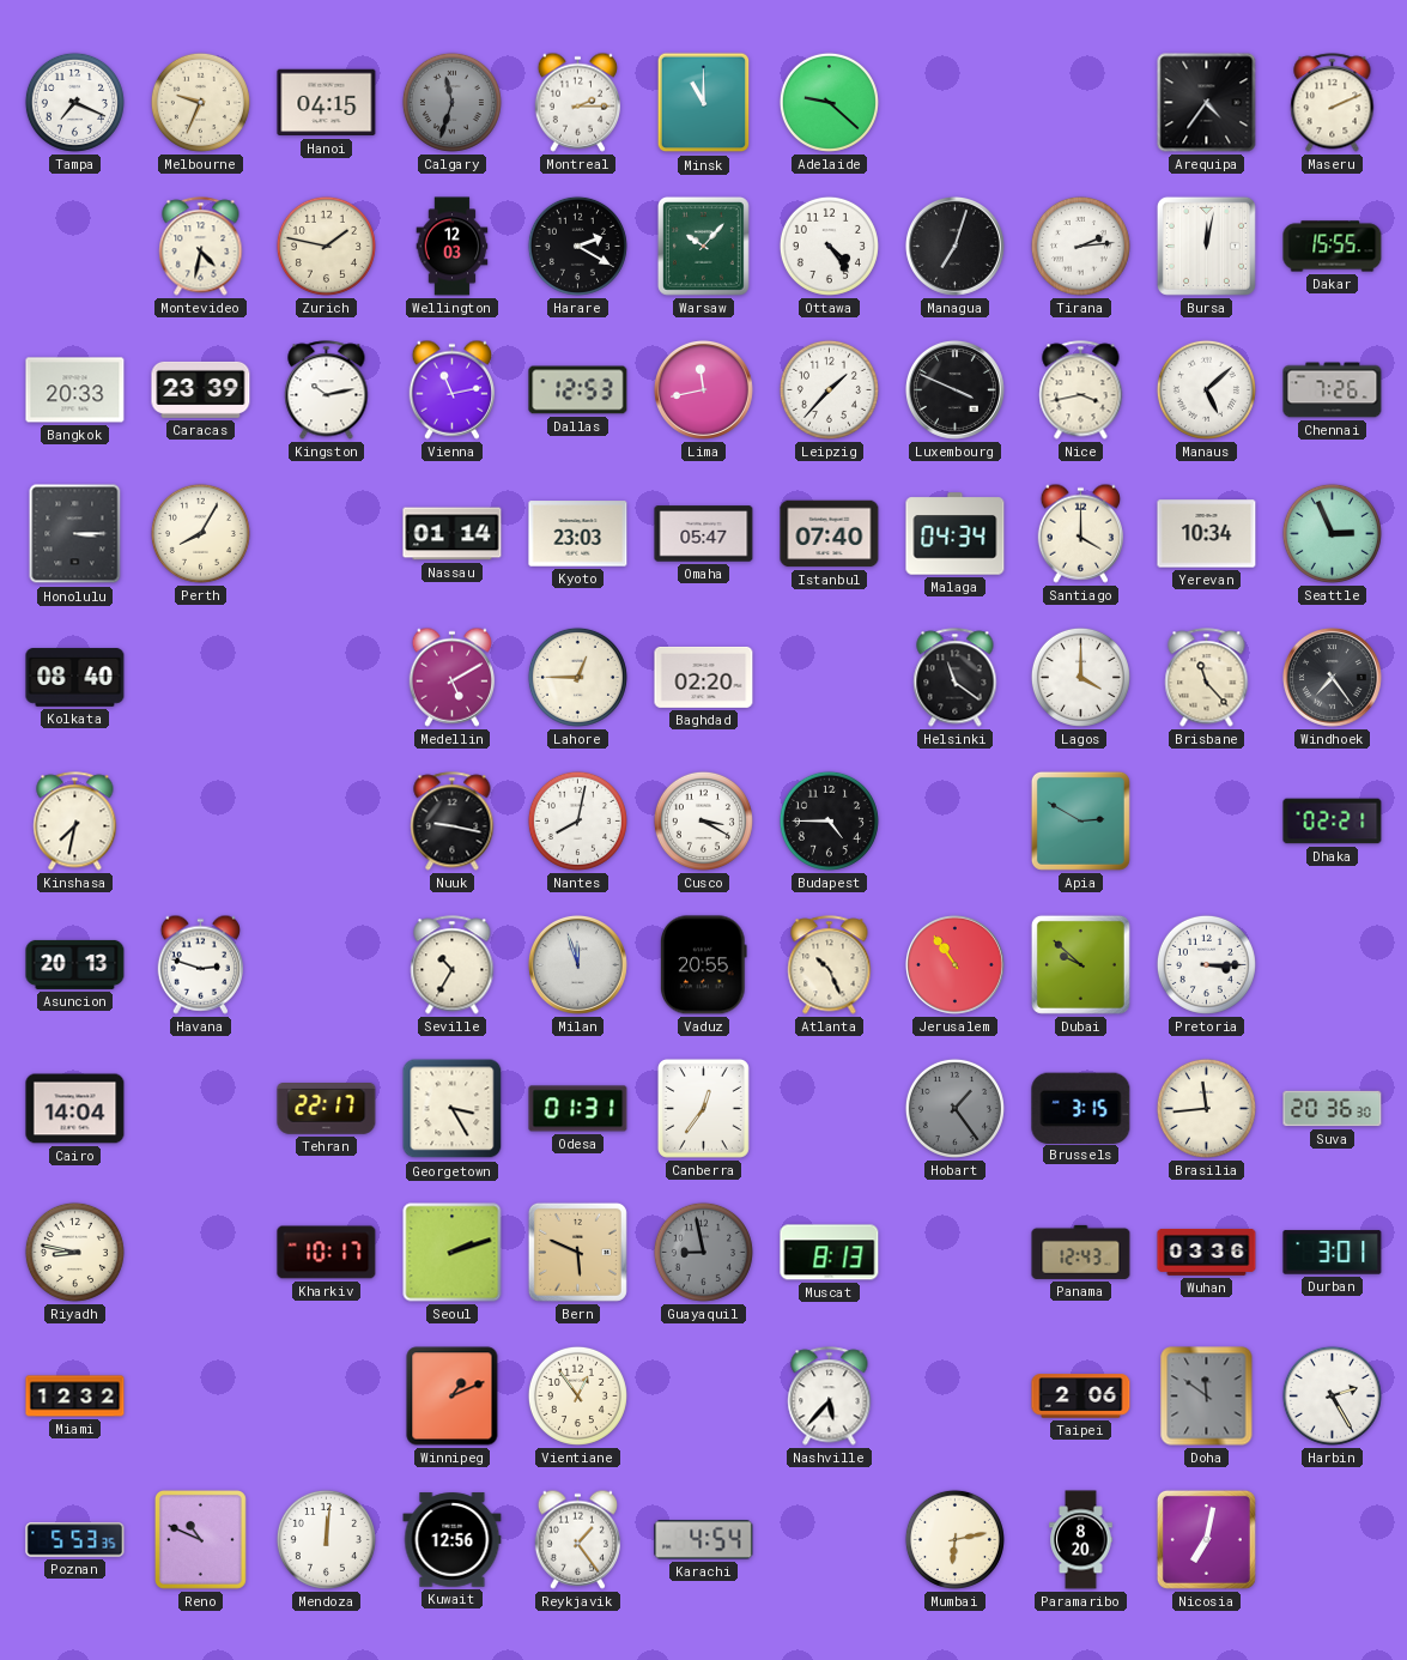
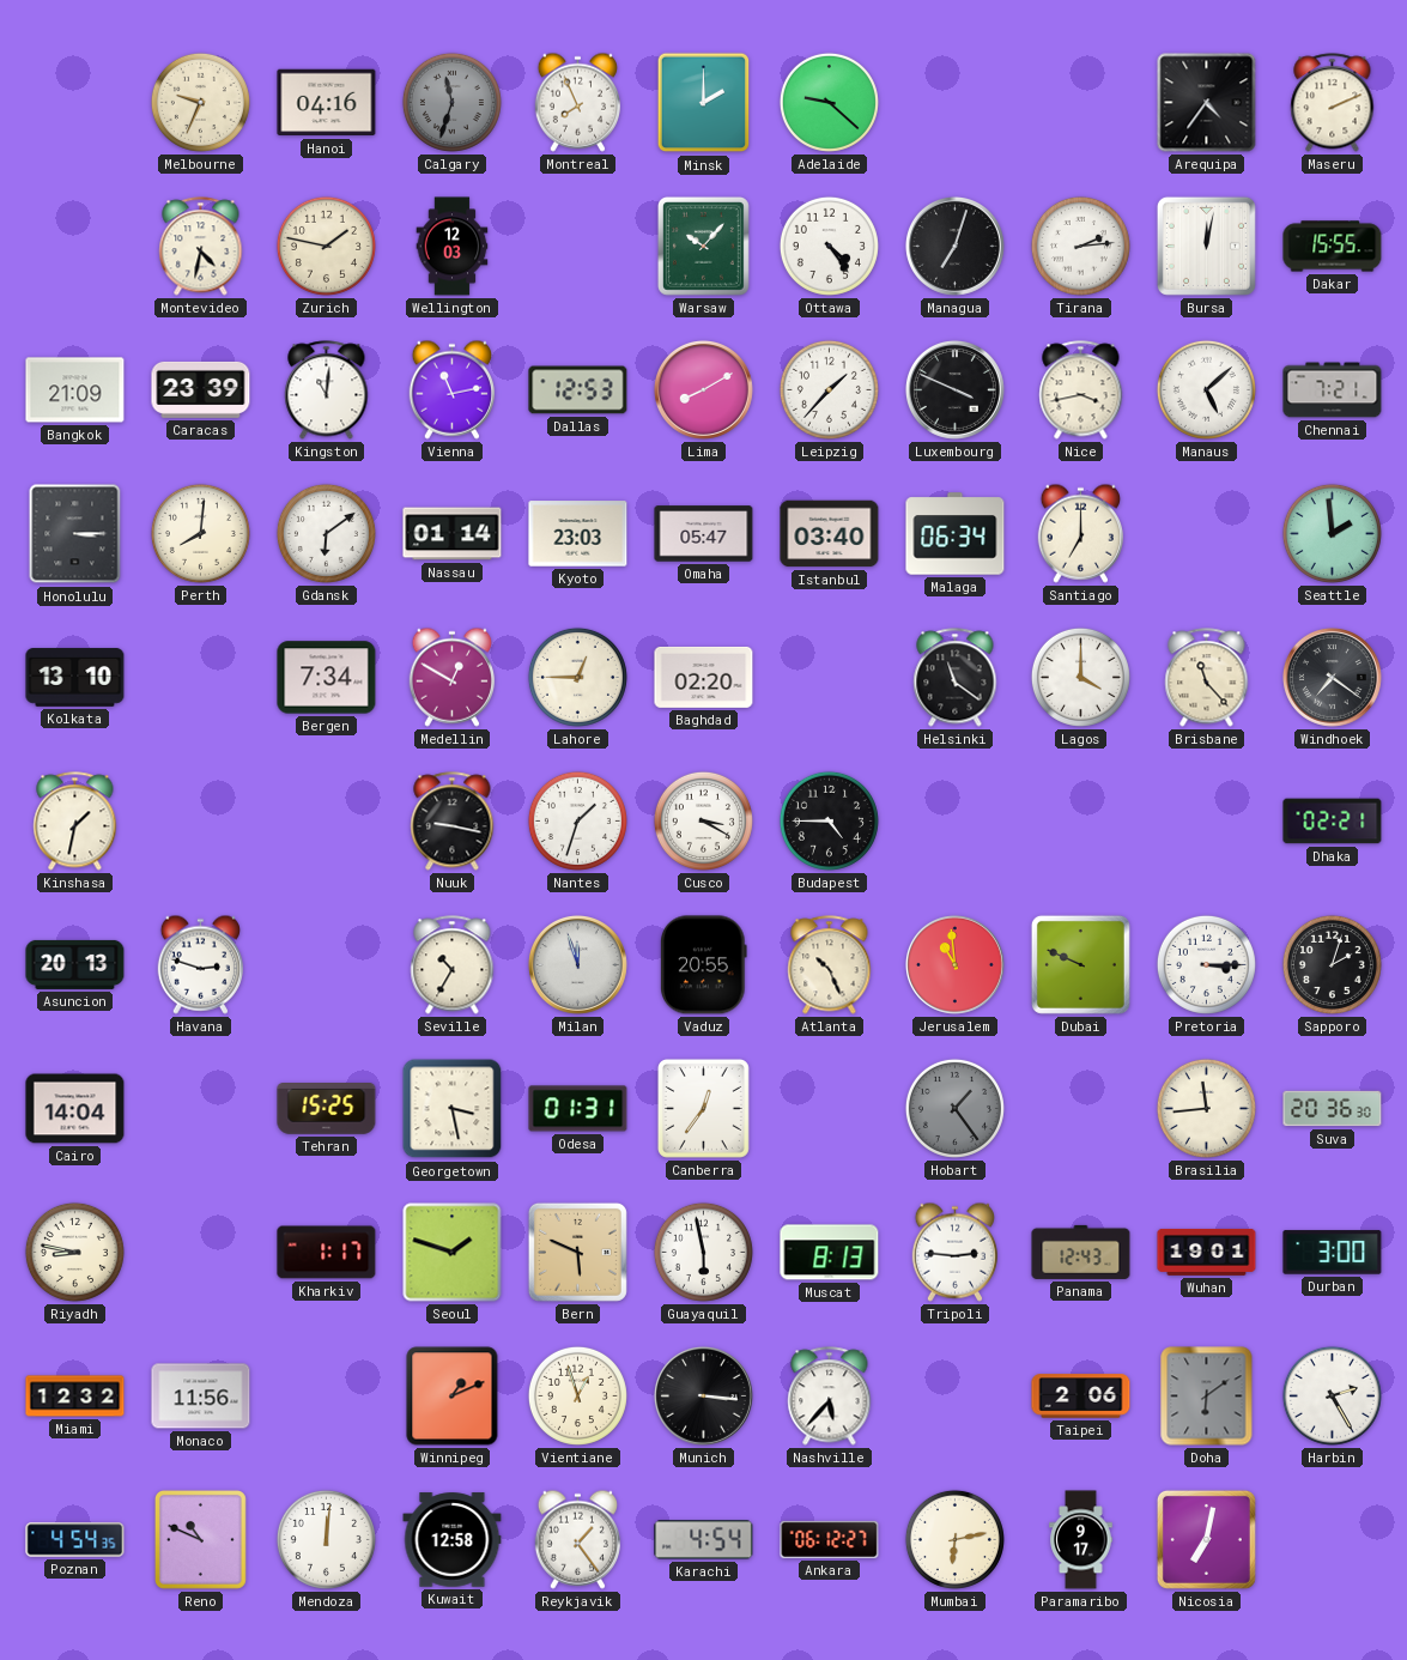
Tampa: 7:19 -> none (74, 102)
Hanoi: 04:15 -> 04:16 (327, 103)
Montreal: 2:15 -> 7:56 (577, 102)
Minsk: 11:00 -> 2:00 (704, 103)
Harare: 2:20 -> none (577, 246)
Bangkok: 20:33 -> 21:09 (75, 390)
Kingston: 10:13 -> 11:01 (327, 390)
Lima: 11:43 -> 8:10 (703, 389)
Chennai: 7:26 -> 7:21 (1333, 390)
Perth: 8:05 -> 8:01 (200, 533)
Gdansk: none -> 6:09 (326, 533)
Istanbul: 07:40 -> 03:40 (830, 534)
Malaga: 04:34 -> 06:34 (956, 534)
Santiago: 4:00 -> 7:00 (1080, 533)
Yerevan: 10:34 -> none (1207, 534)
Seattle: 2:56 -> 1:59 (1332, 533)
Kolkata: 08:40 -> 13:10 (75, 678)
Bergen: none -> 7:34 (327, 678)
Medellin: 5:10 -> 12:50 (451, 677)
Windhoek: 7:24 -> 7:21 (1332, 677)
Kinshasa: 7:32 -> 1:32 (75, 822)
Nantes: 8:02 -> 1:33 (577, 820)
Apia: 2:50 -> none (1080, 820)
Jerusalem: 10:54 -> 10:59 (954, 964)
Dubai: 9:52 -> 9:49 (1080, 964)
Sapporo: none -> 2:03 (1332, 964)
Tehran: 22:17 -> 15:25 (327, 1109)
Georgetown: 3:25 -> 3:28 (453, 1109)
Brussels: 3:15 -> none (1081, 1108)
Kharkiv: 10:17 -> 1:17 (327, 1253)
Seoul: 2:12 -> 1:48 (453, 1253)
Guayaquil: 8:58 -> 5:58 (703, 1252)
Guayaquil dial: grey -> white (703, 1252)
Tripoli: none -> 2:46 (954, 1252)
Wuhan: 03:36 -> 19:01 (1207, 1252)
Durban: 3:01 -> 3:00 (1333, 1253)
Monaco: none -> 11:56 (201, 1397)
Vientiane: 12:54 -> 12:57 (577, 1395)
Munich: none -> 3:16 (703, 1395)
Doha: 11:51 -> 6:09 (1207, 1397)
Poznan: 5:53 -> 4:54 (75, 1540)
Kuwait: 12:56 -> 12:58 (453, 1540)
Ankara: none -> 06:12 (830, 1539)
Paramaribo: 8:20 -> 9:17 (1081, 1540)
